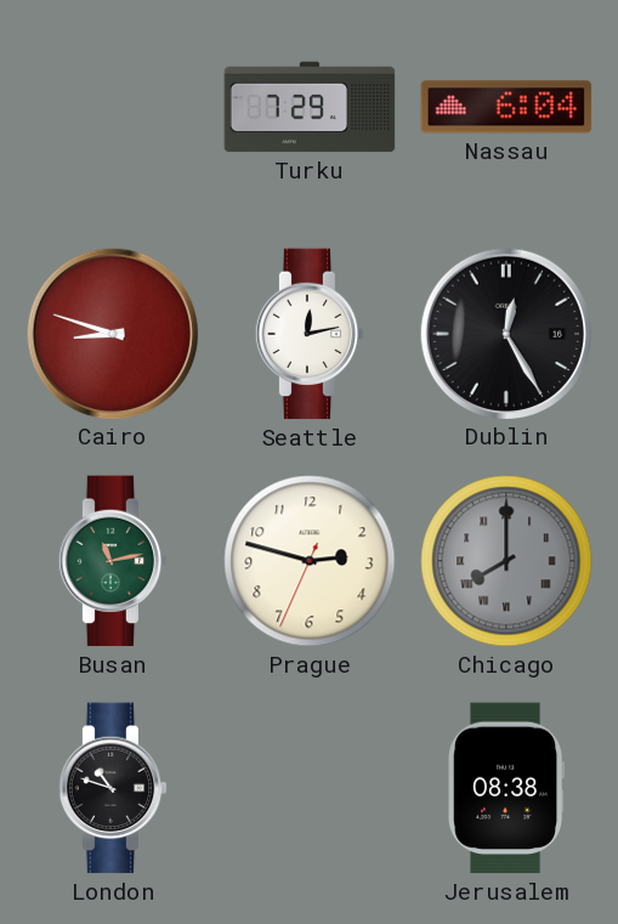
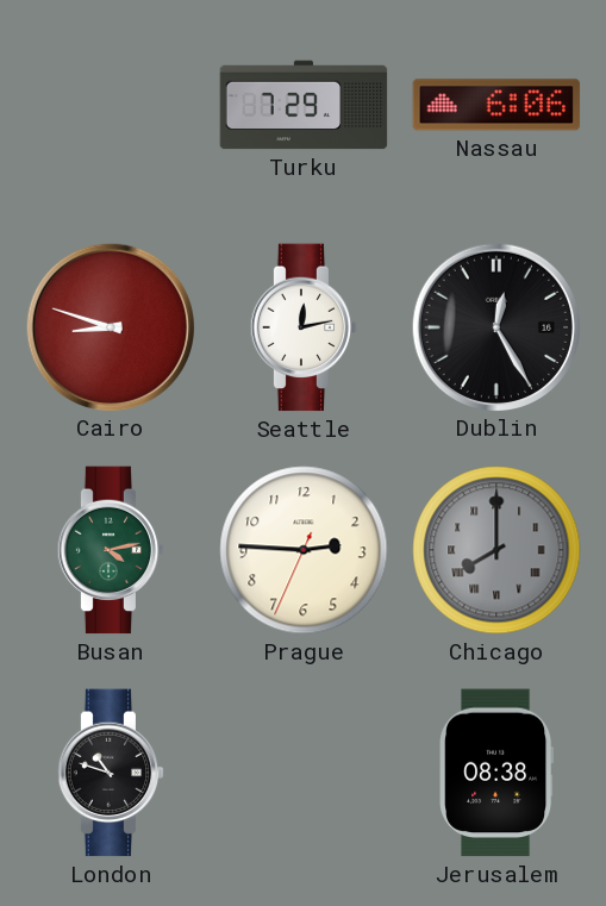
Nassau: 6:04 -> 6:06 (496, 105)
Busan: 11:13 -> 4:13 (111, 550)
Prague: 2:47 -> 2:45 (304, 550)
